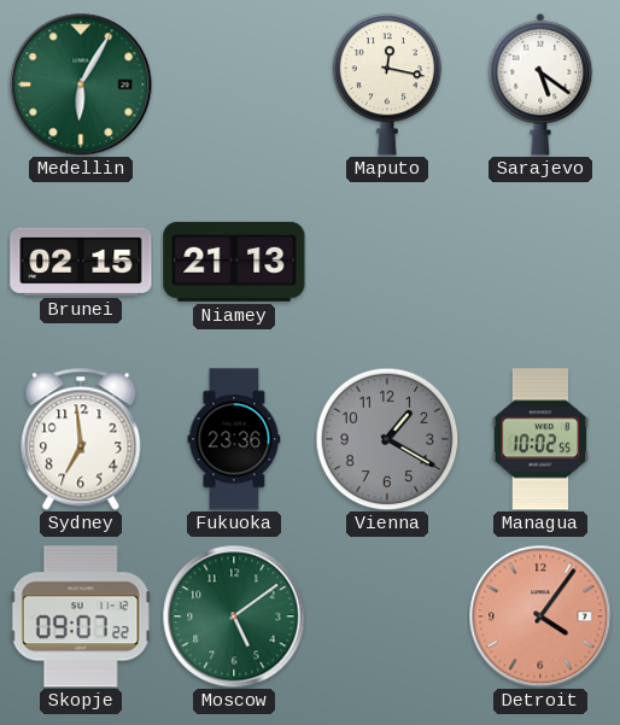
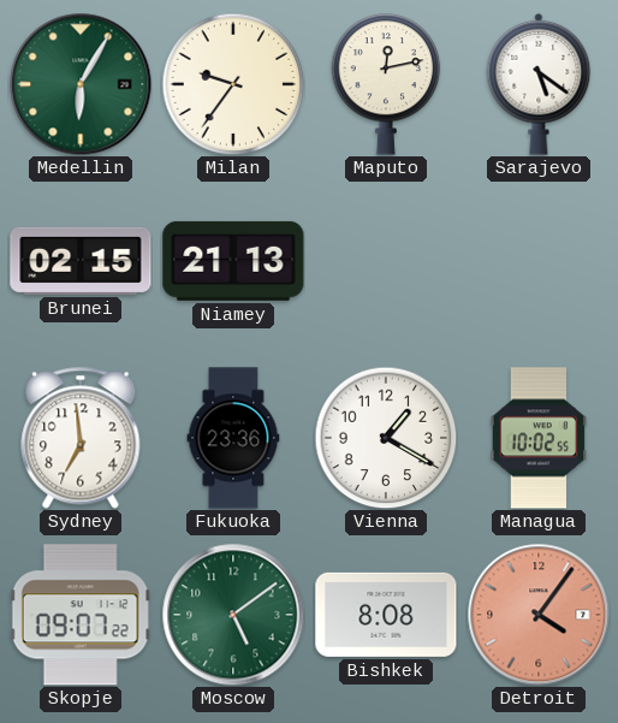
Milan: none -> 9:36 (233, 84)
Maputo: 12:17 -> 12:13 (386, 85)
Vienna dial: grey -> white (386, 438)
Bishkek: none -> 8:08 (386, 615)
